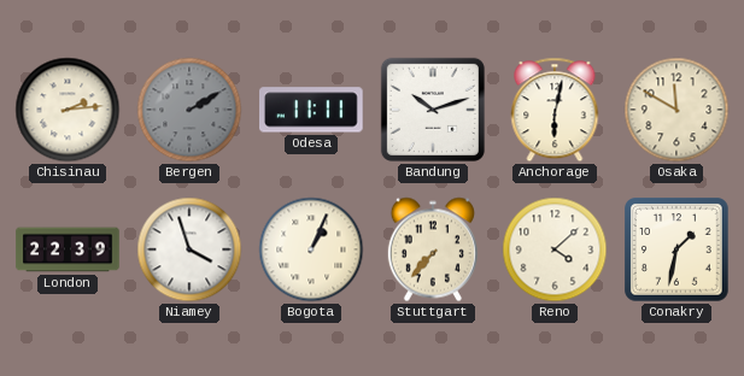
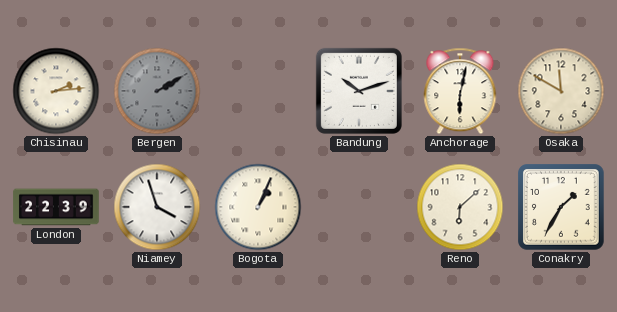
Odesa: 11:11 -> none (311, 110)
Stuttgart: 7:37 -> none (433, 249)
Reno: 4:08 -> 6:08 (460, 207)
Conakry: 1:32 -> 1:35 (562, 208)
